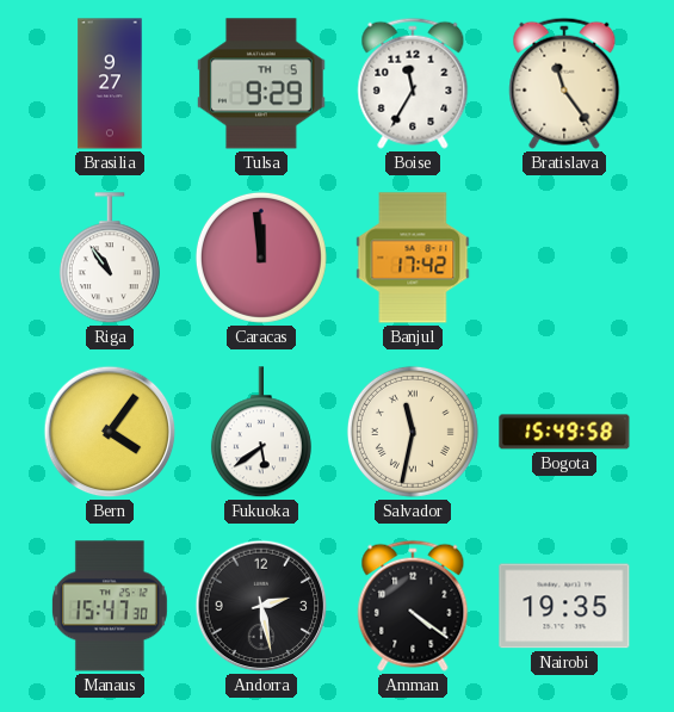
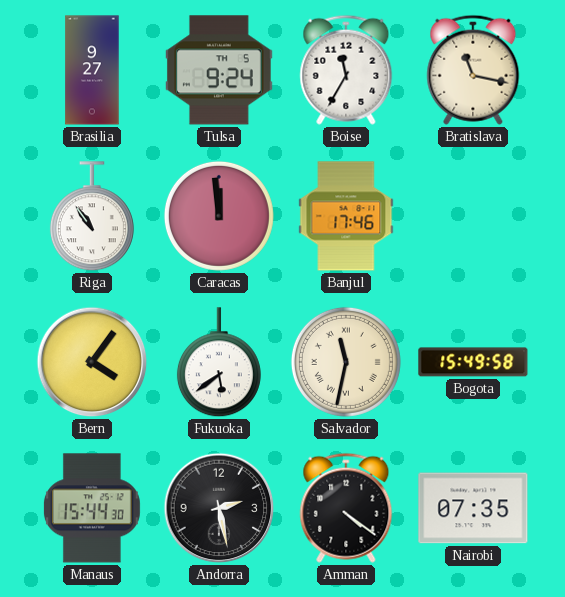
Tulsa: 9:29 -> 9:24 (219, 70)
Bratislava: 11:24 -> 11:17 (473, 70)
Banjul: 17:42 -> 17:46 (346, 216)
Manaus: 15:47 -> 15:44 (92, 508)
Nairobi: 19:35 -> 07:35 (473, 508)
